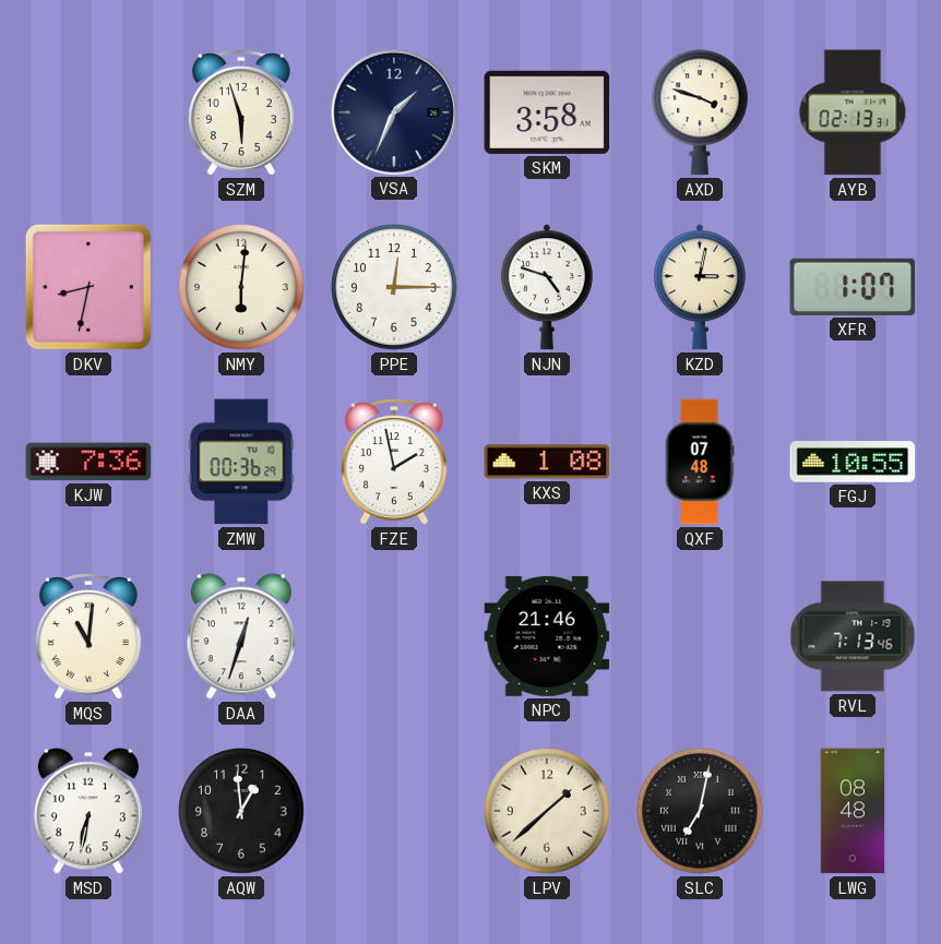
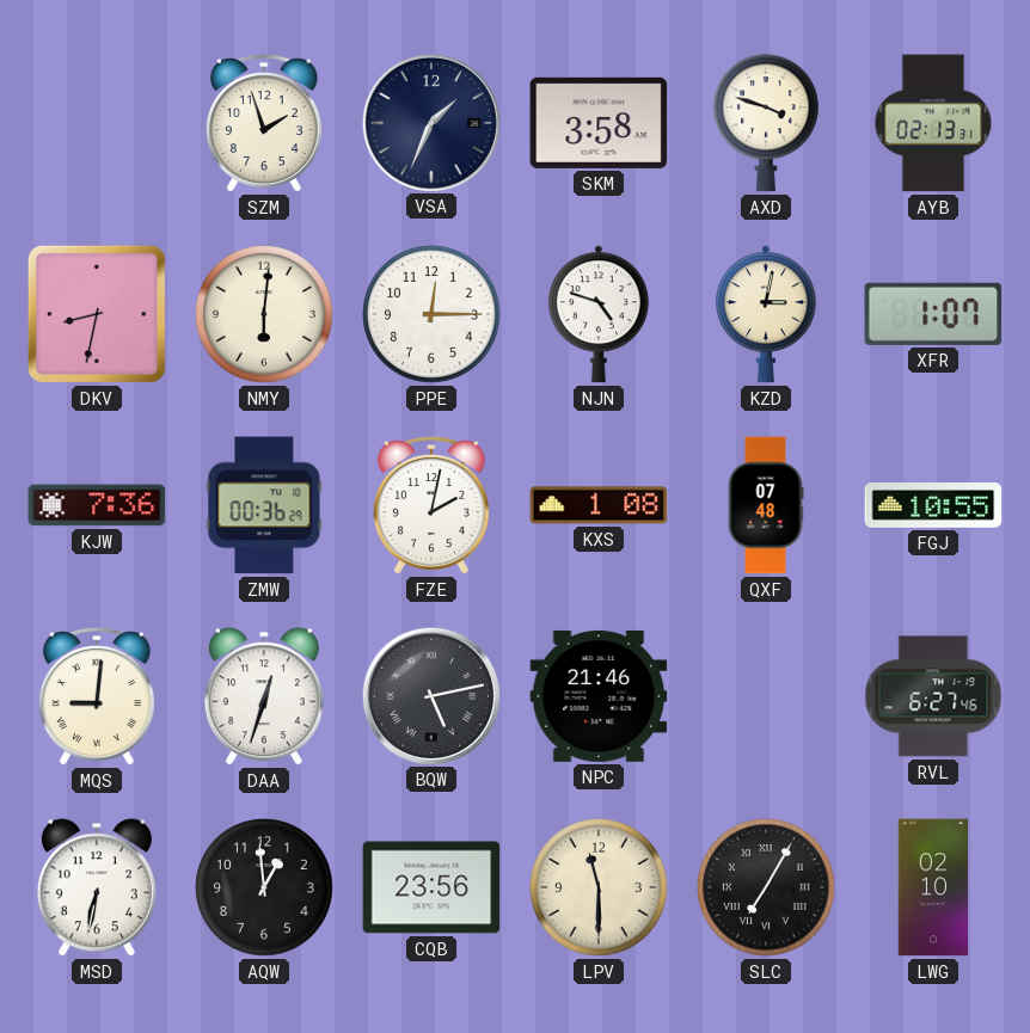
SZM: 5:57 -> 1:57 (264, 123)
FZE: 1:58 -> 2:02 (431, 505)
MQS: 11:01 -> 9:01 (97, 696)
BQW: none -> 5:13 (430, 695)
RVL: 7:13 -> 6:27 (933, 696)
CQB: none -> 23:56 (431, 887)
LPV: 1:38 -> 11:30 (599, 887)
SLC: 7:02 -> 7:05 (766, 887)
LWG: 08:48 -> 02:10 (933, 887)
